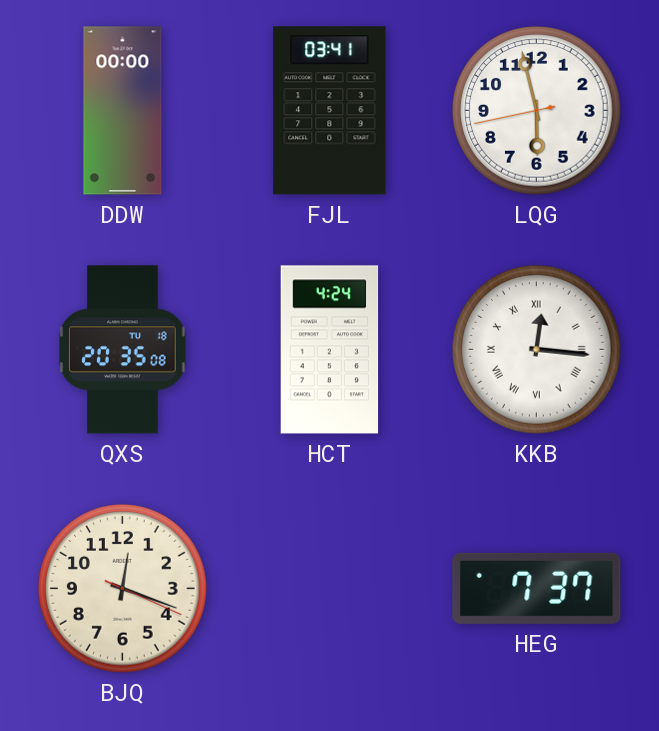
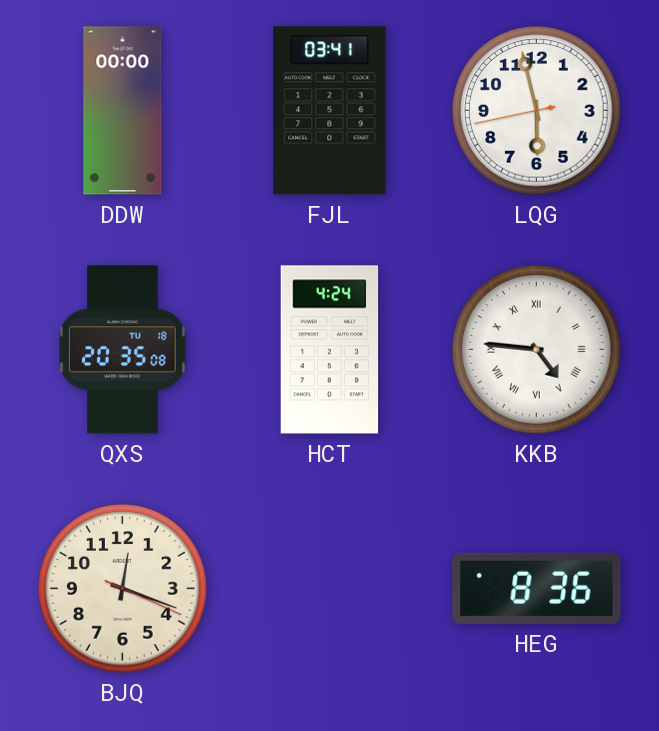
KKB: 12:16 -> 4:46 (537, 350)
HEG: 7:37 -> 8:36 (537, 588)
